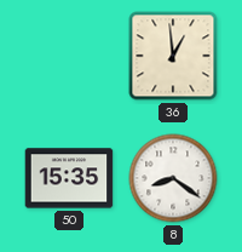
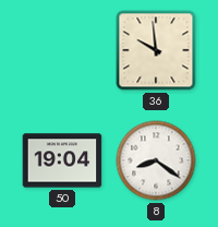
36: 12:59 -> 9:59 (156, 50)
50: 15:35 -> 19:04 (62, 160)
